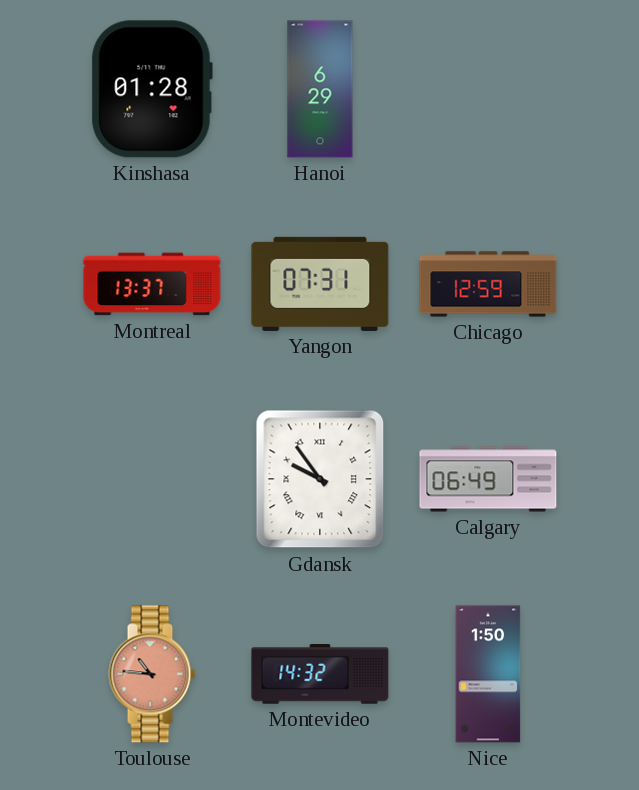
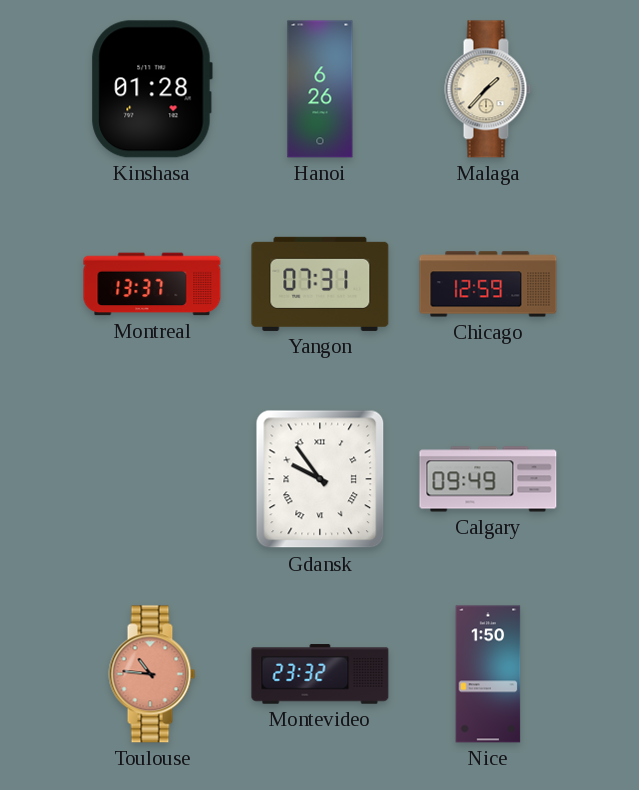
Hanoi: 6:29 -> 6:26 (320, 89)
Malaga: none -> 1:37 (488, 89)
Calgary: 06:49 -> 09:49 (488, 479)
Montevideo: 14:32 -> 23:32 (320, 674)
